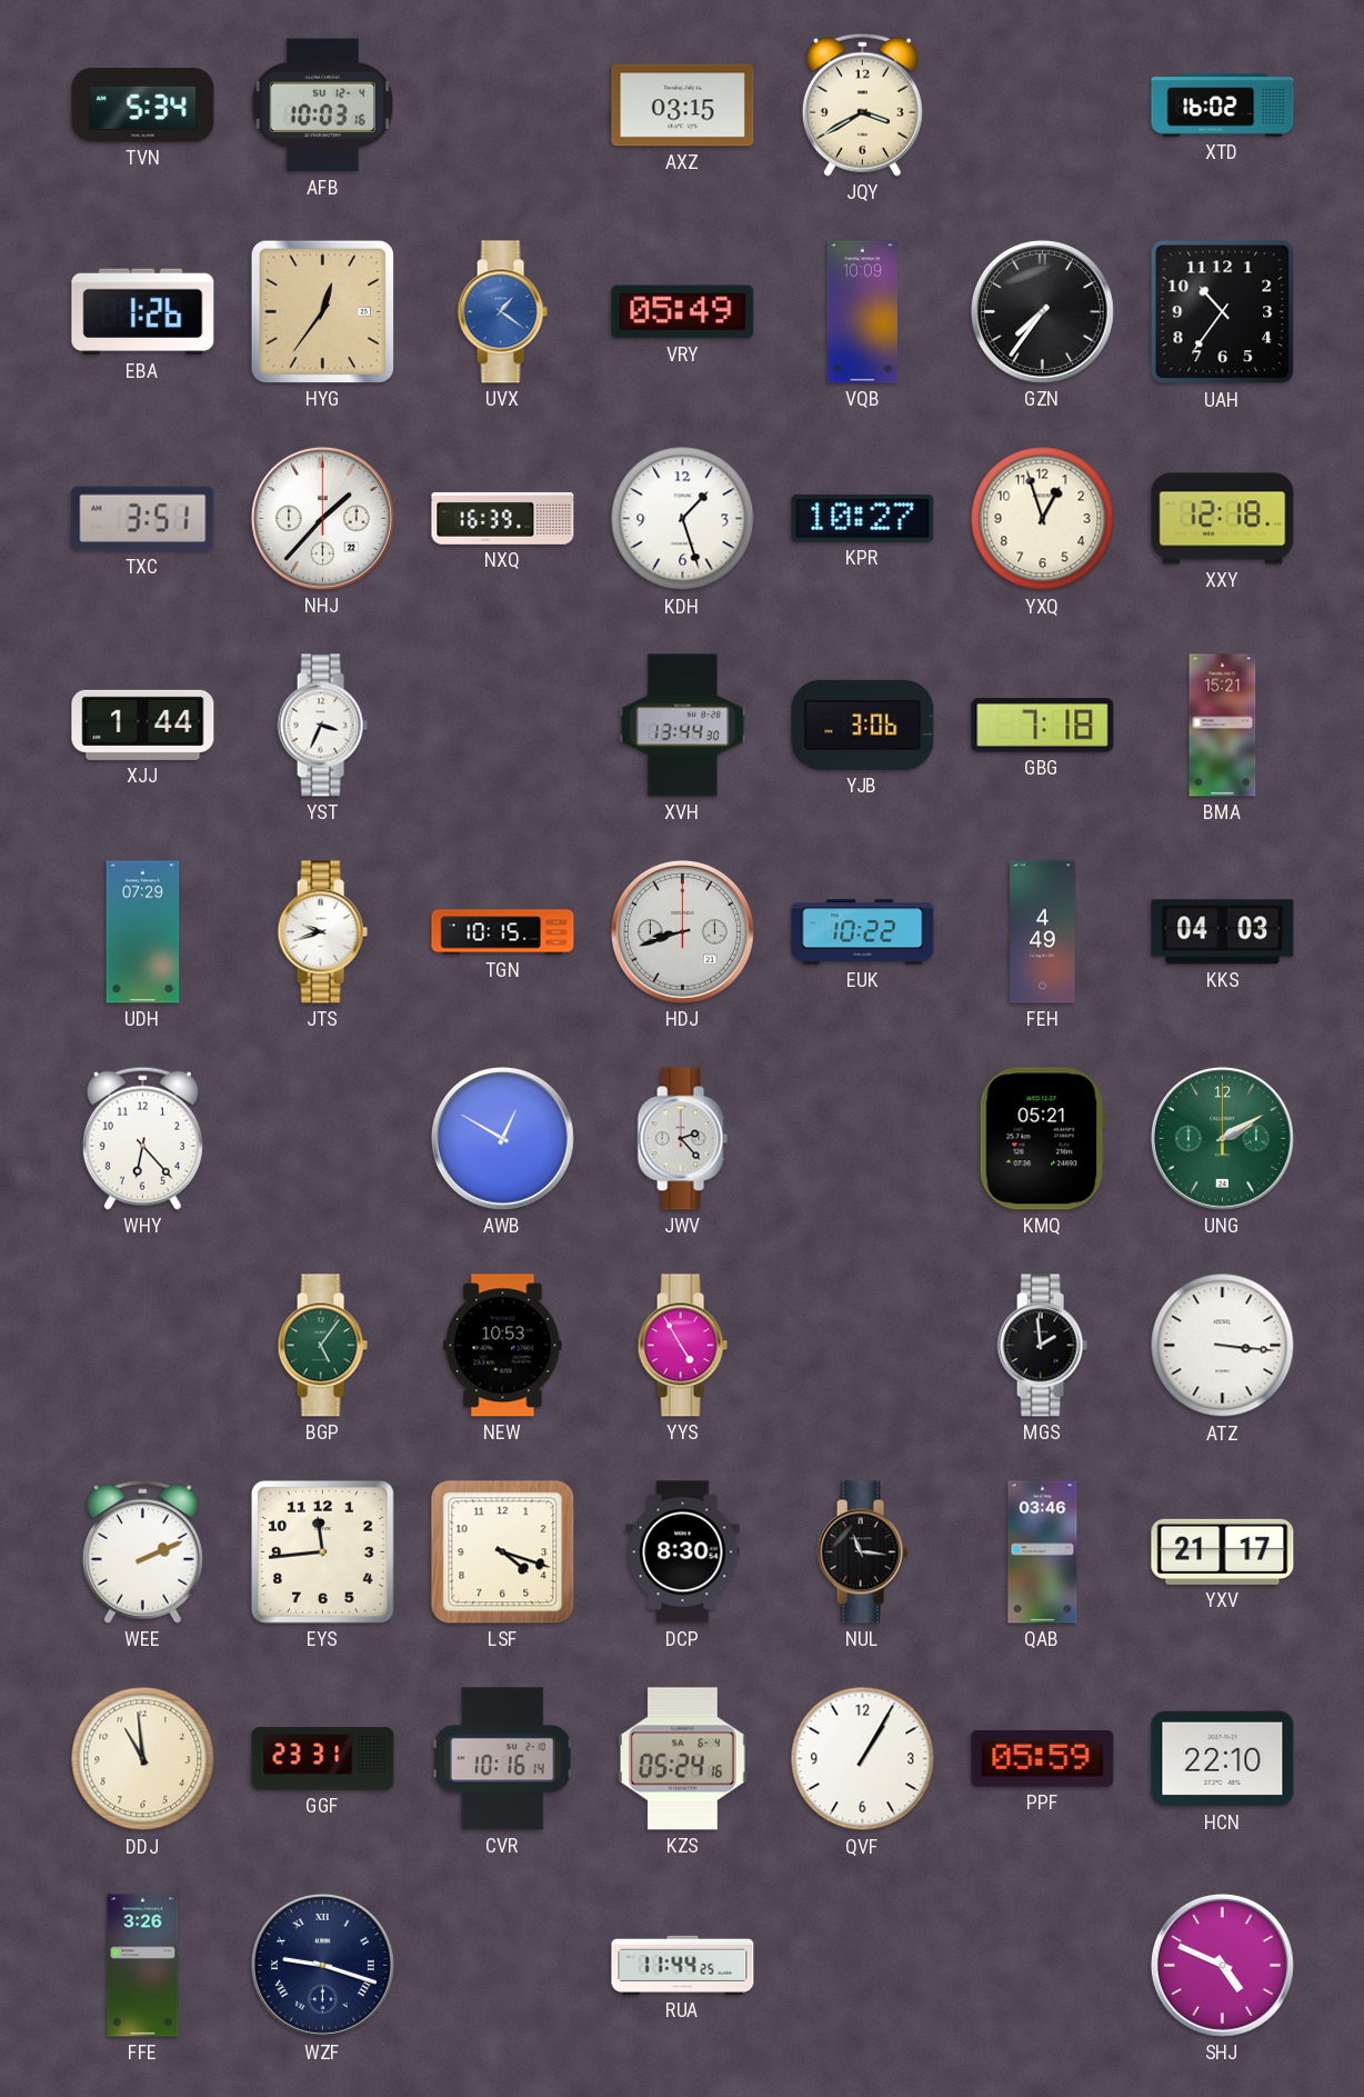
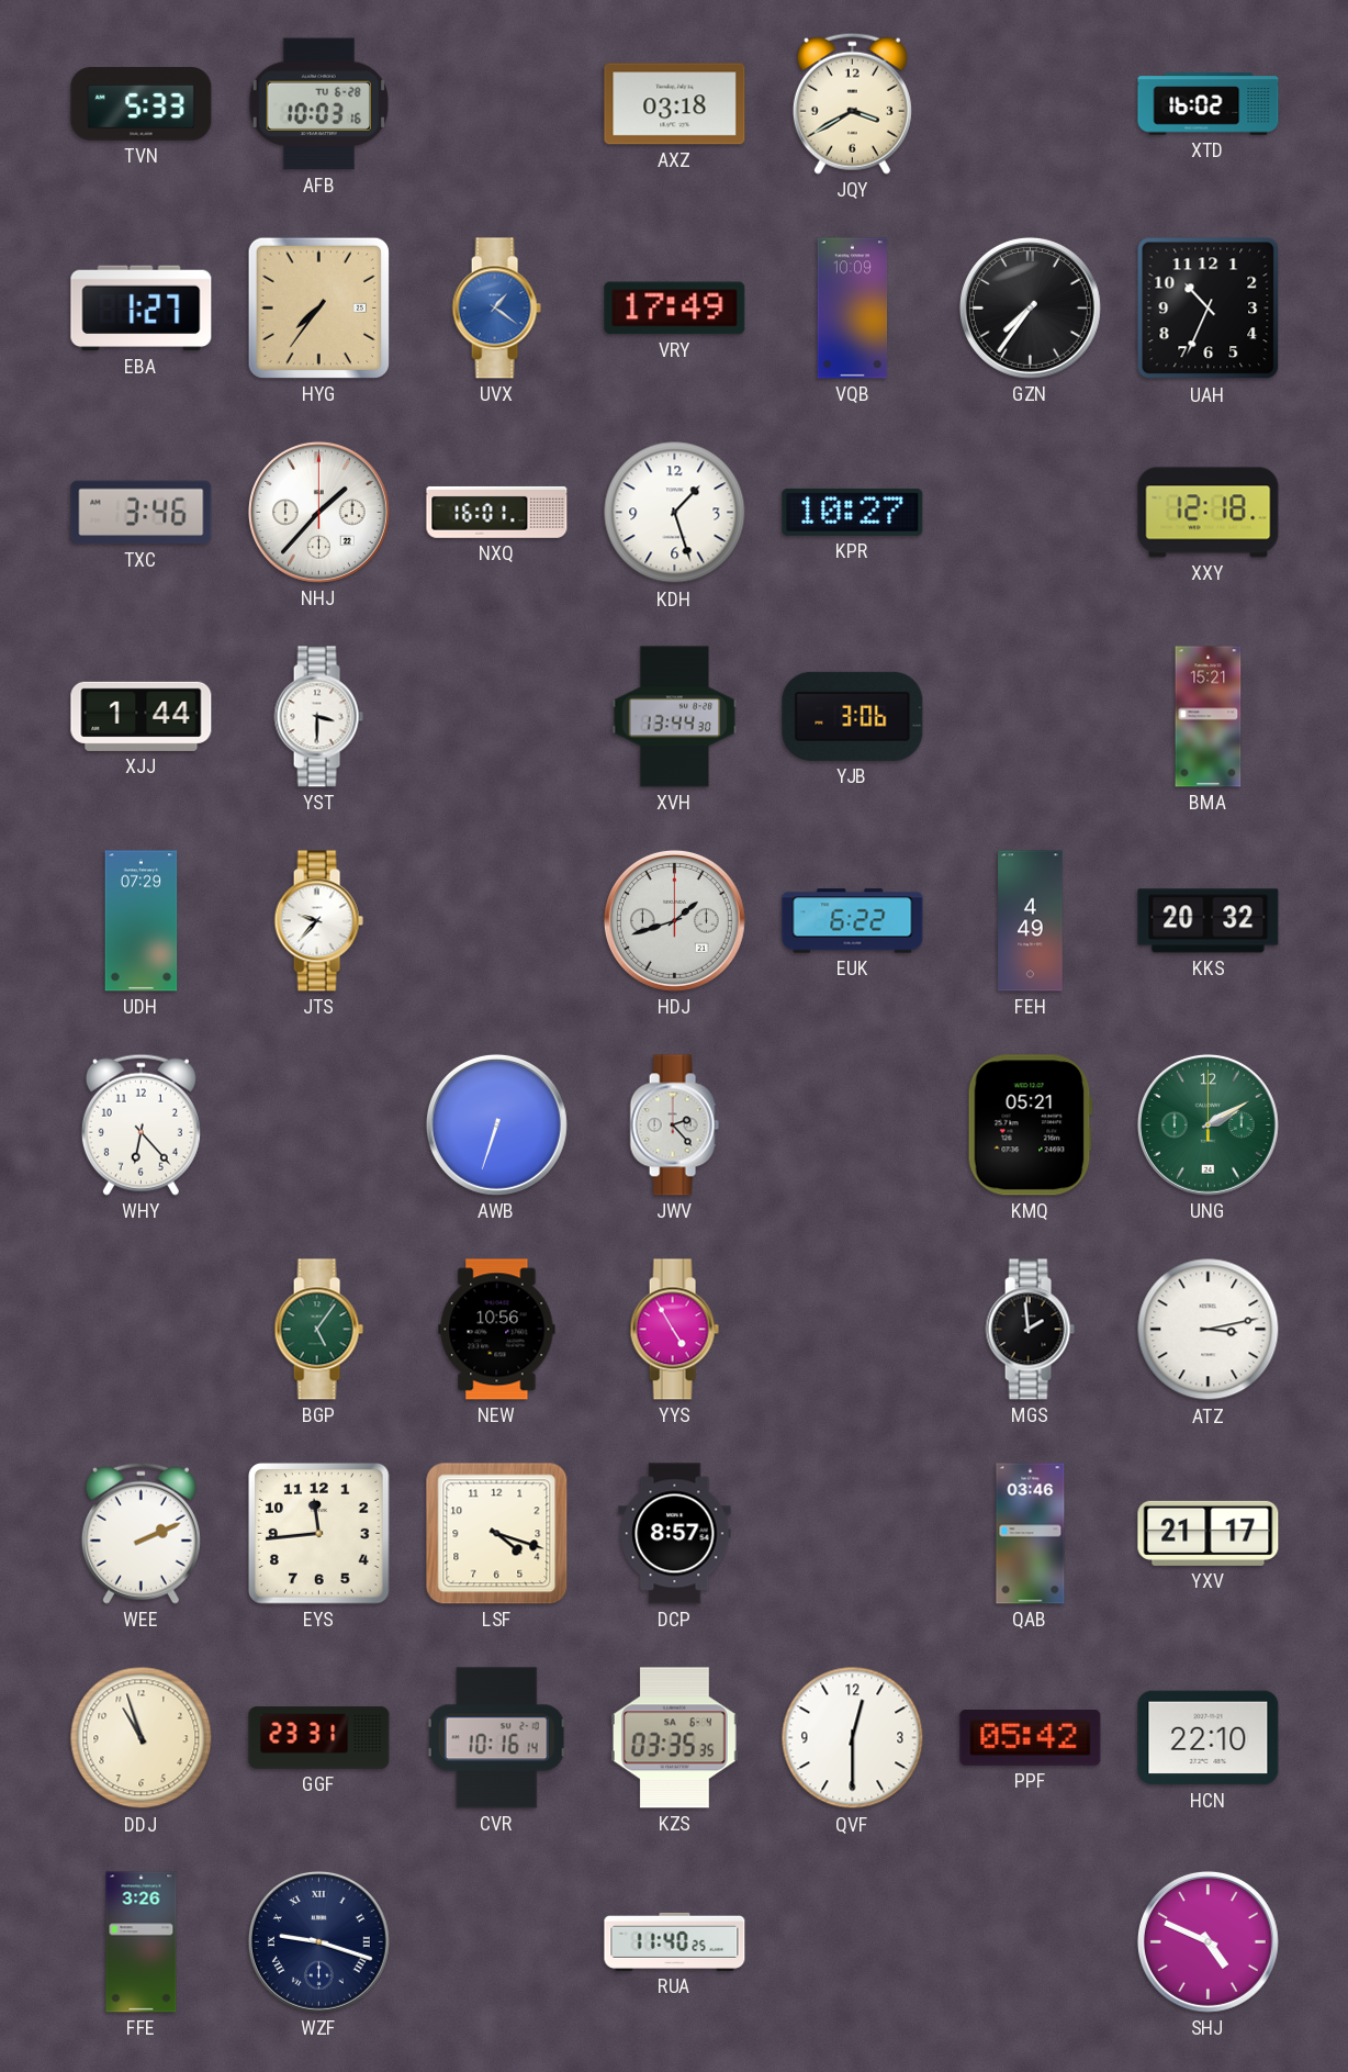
TVN: 5:34 -> 5:33 (142, 104)
AFB date: SU 12-4 -> TU 6-28 (319, 104)
AXZ: 03:15 -> 03:18 (675, 104)
EBA: 1:26 -> 1:27 (142, 309)
HYG: 12:36 -> 7:36 (318, 307)
VRY: 05:49 -> 17:49 (675, 309)
UAH: 10:36 -> 10:34 (1209, 309)
TXC: 3:51 -> 3:46 (142, 513)
NXQ: 16:39 -> 16:01 (497, 512)
YXQ: 12:57 -> none (1043, 519)
YST: 3:34 -> 3:30 (318, 717)
GBG: 7:18 -> none (1043, 726)
JTS: 9:42 -> 9:37 (318, 921)
TGN: 10:15 -> none (503, 932)
HDJ: 8:42 -> 1:42 (674, 920)
EUK: 10:22 -> 6:22 (853, 921)
KKS: 04:03 -> 20:32 (1209, 921)
AWB: 12:50 -> 6:33 (496, 1124)
NEW: 10:53 -> 10:56 (497, 1330)
ATZ: 3:16 -> 3:13 (1209, 1330)
DCP: 8:30 -> 8:57 (675, 1534)
NUL: 11:16 -> none (862, 1552)
DDJ: 10:59 -> 10:57 (142, 1738)
KZS: 05:24 -> 03:35 (674, 1738)
QVF: 1:05 -> 12:30 (853, 1738)
PPF: 05:59 -> 05:42 (1031, 1738)
RUA: 11:44 -> 11:40 (675, 1941)
